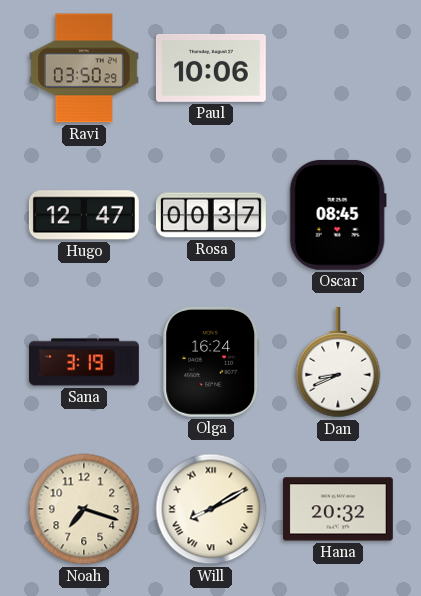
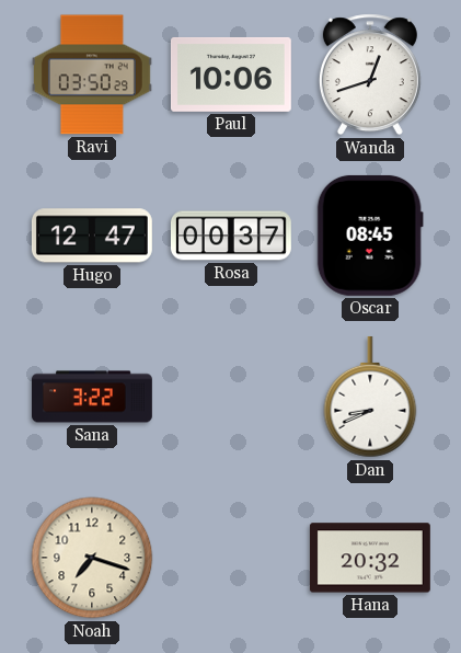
Wanda: none -> 12:42 (370, 75)
Sana: 3:19 -> 3:22 (93, 397)
Olga: 16:24 -> none (211, 362)
Will: 8:10 -> none (211, 509)
